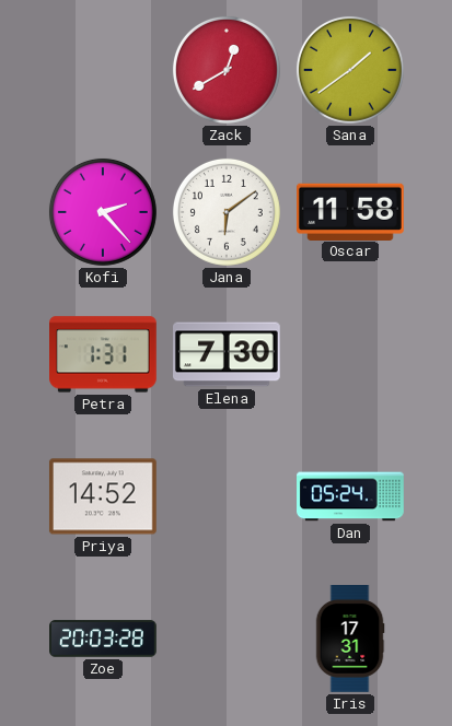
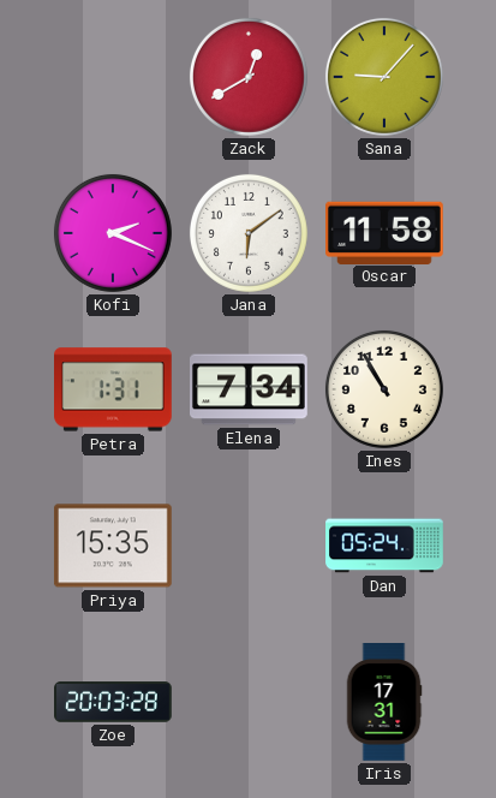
Sana: 1:39 -> 9:07 (384, 77)
Kofi: 2:23 -> 2:19 (113, 233)
Elena: 7:30 -> 7:34 (250, 389)
Ines: none -> 10:55 (384, 389)
Priya: 14:52 -> 15:35 (113, 546)
